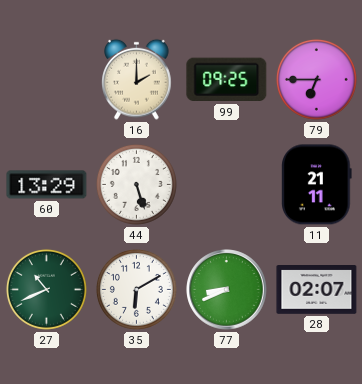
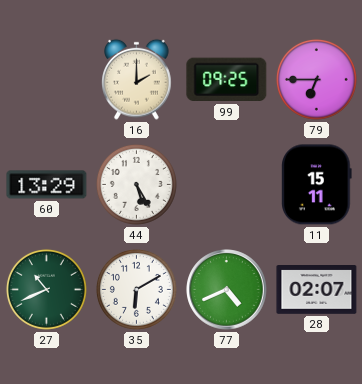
44: 5:27 -> 5:25 (136, 184)
11: 21:11 -> 15:11 (317, 185)
77: 8:41 -> 4:41 (227, 290)
